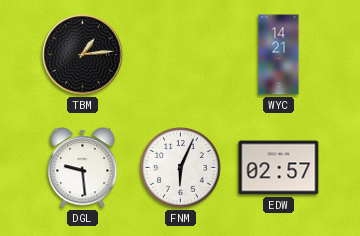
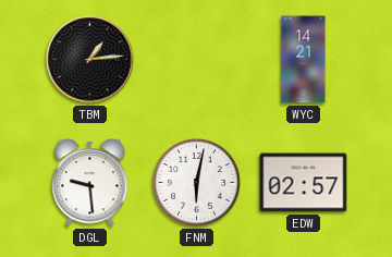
FNM: 6:04 -> 6:02 (197, 183)
